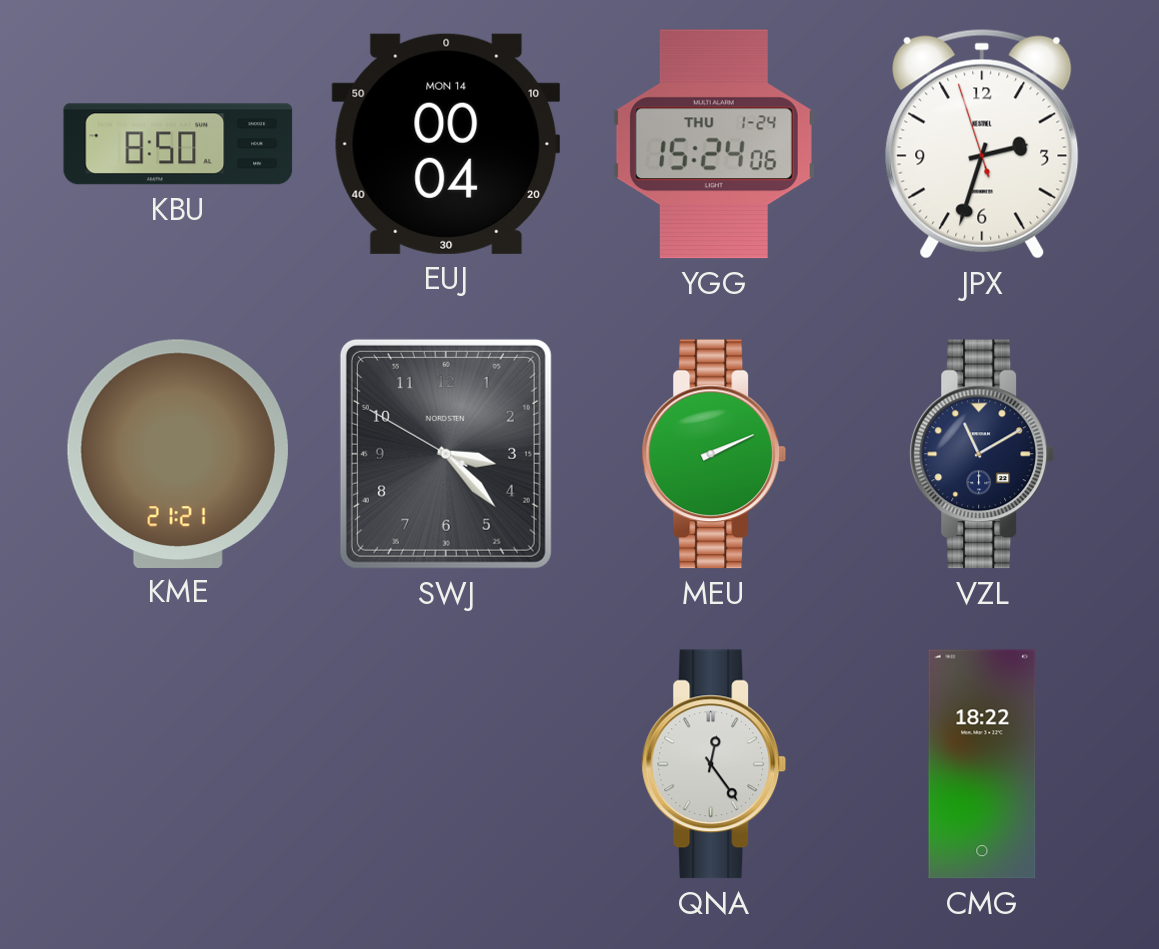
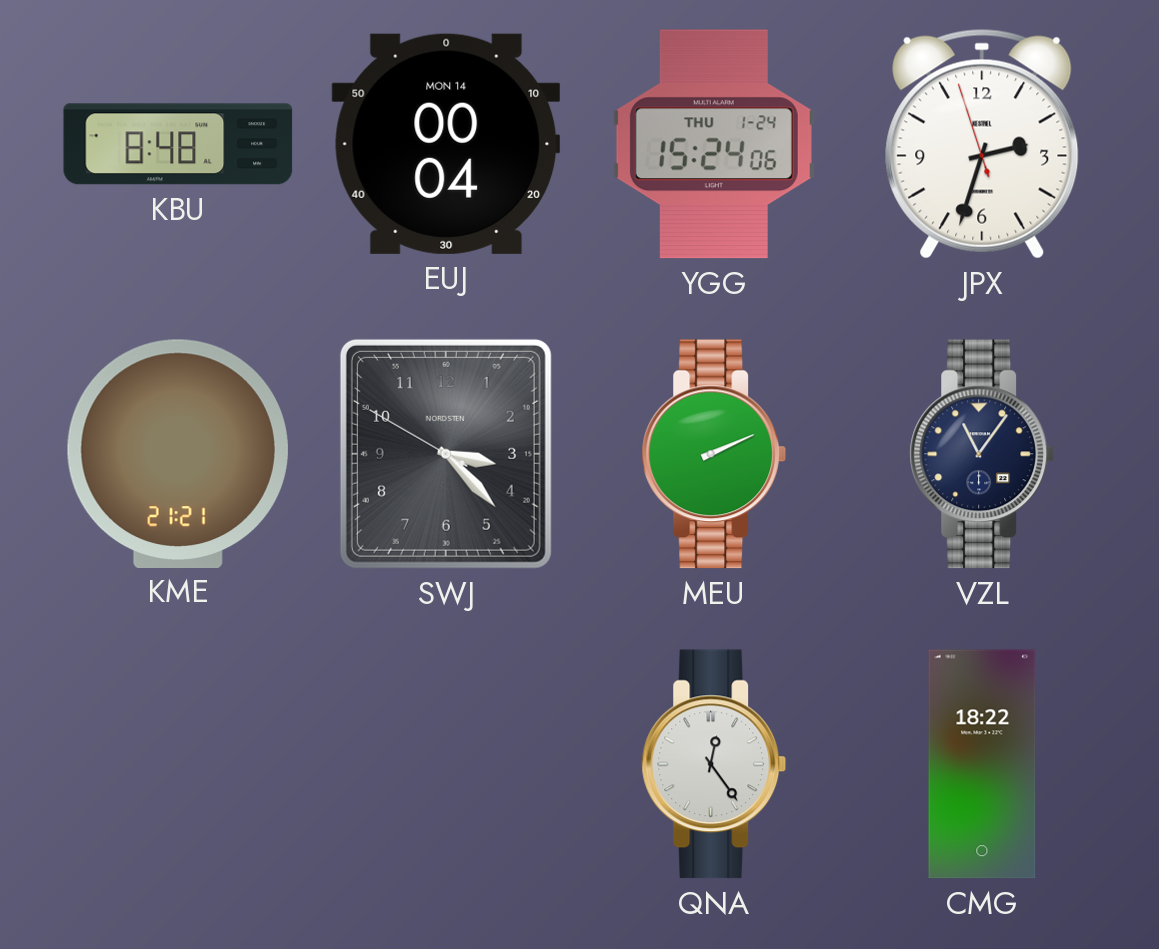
KBU: 8:50 -> 8:48 (178, 144)
VZL: 11:10 -> 11:06 (982, 454)
